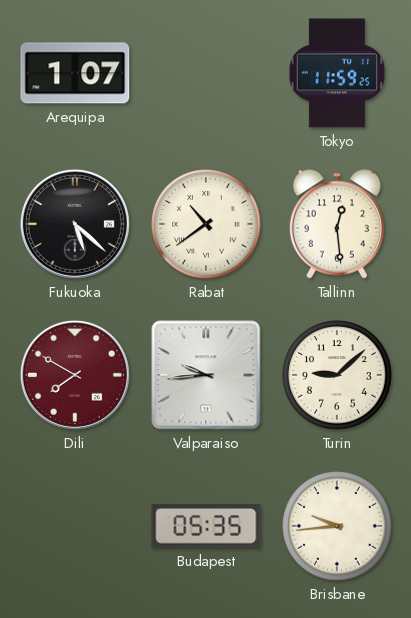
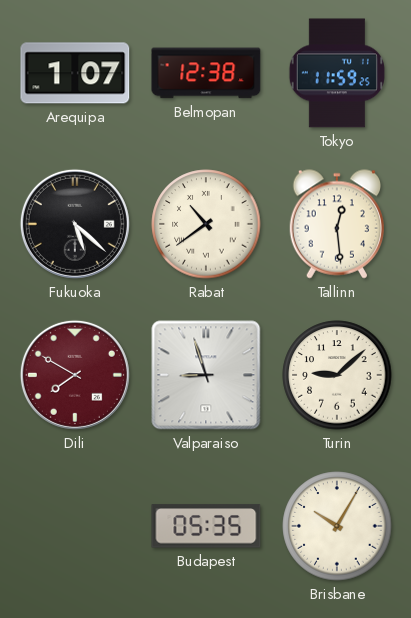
Belmopan: none -> 12:38 (206, 73)
Valparaiso: 9:44 -> 8:57 (206, 375)
Brisbane: 9:44 -> 10:05 (337, 526)
